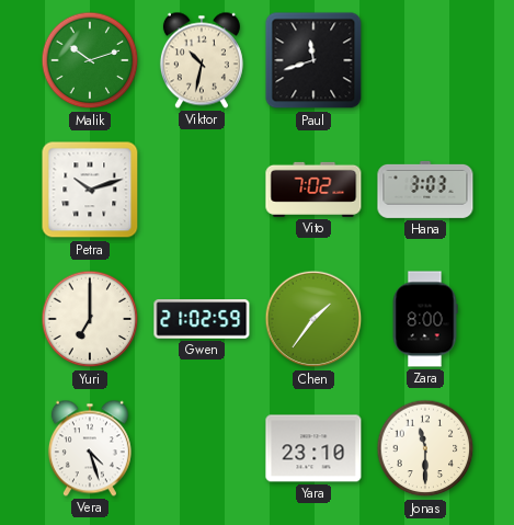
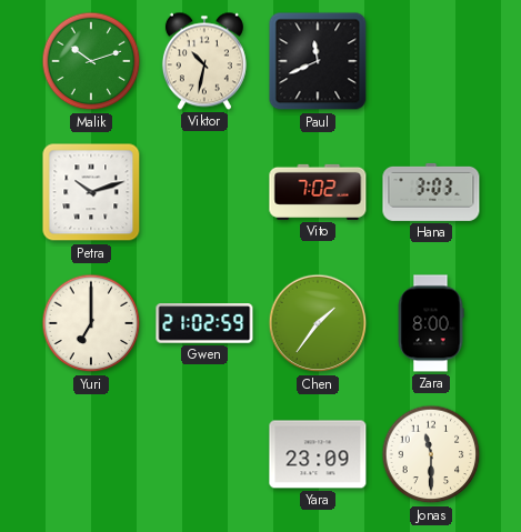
Paul: 11:42 -> 11:41 (318, 61)
Vera: 4:27 -> none (90, 448)
Yara: 23:10 -> 23:09 (318, 454)
